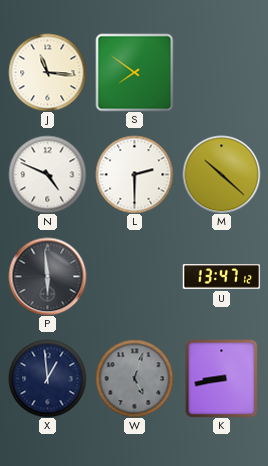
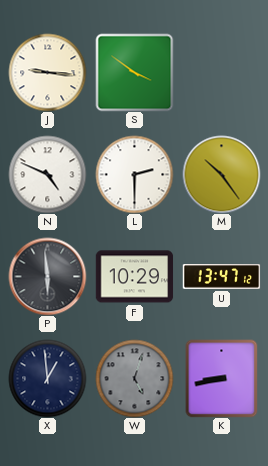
J: 11:16 -> 9:16 (47, 72)
S: 7:51 -> 3:51 (134, 72)
M: 10:22 -> 10:24 (221, 174)
F: none -> 10:29 (134, 277)
